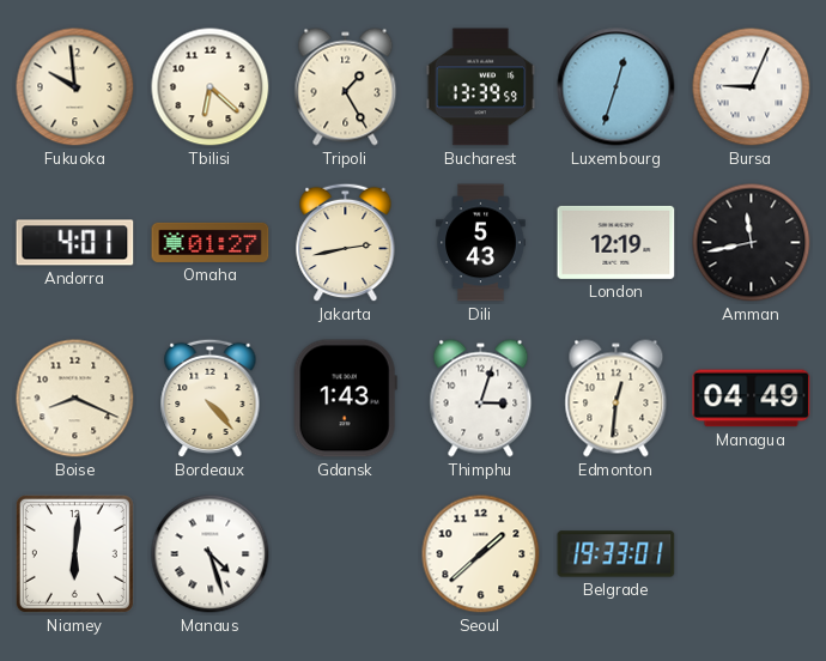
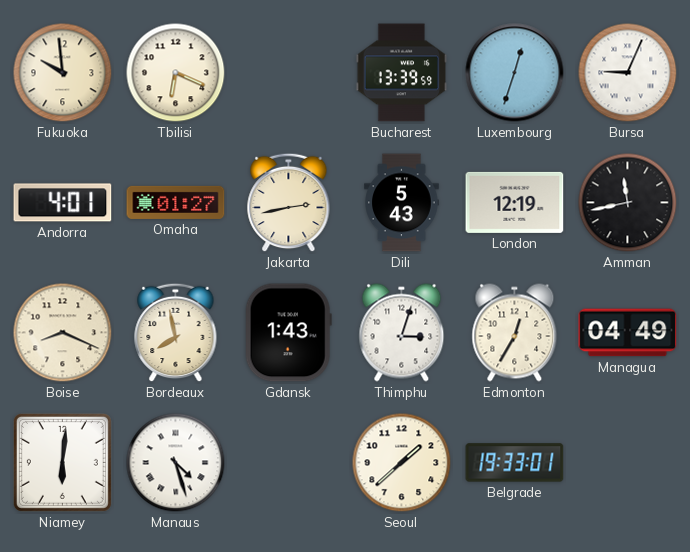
Tbilisi: 6:22 -> 6:19 (176, 73)
Tripoli: 1:25 -> none (346, 87)
Bordeaux: 4:23 -> 7:58 (176, 333)
Edmonton: 12:31 -> 12:35 (515, 333)
